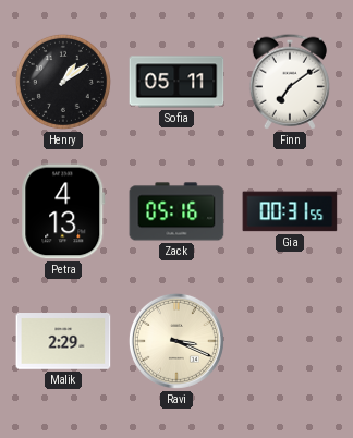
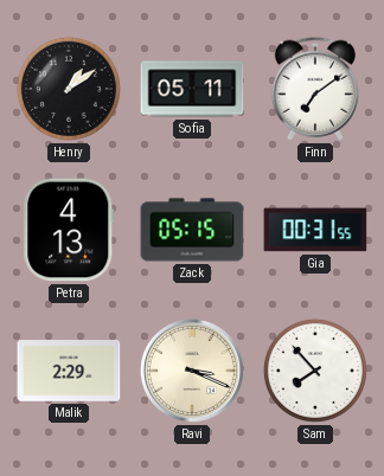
Zack: 05:16 -> 05:15 (192, 230)
Sam: none -> 7:53 (315, 371)
